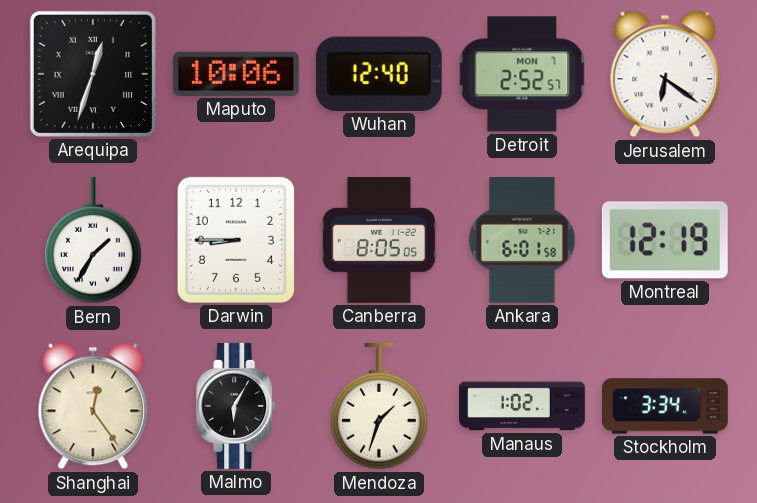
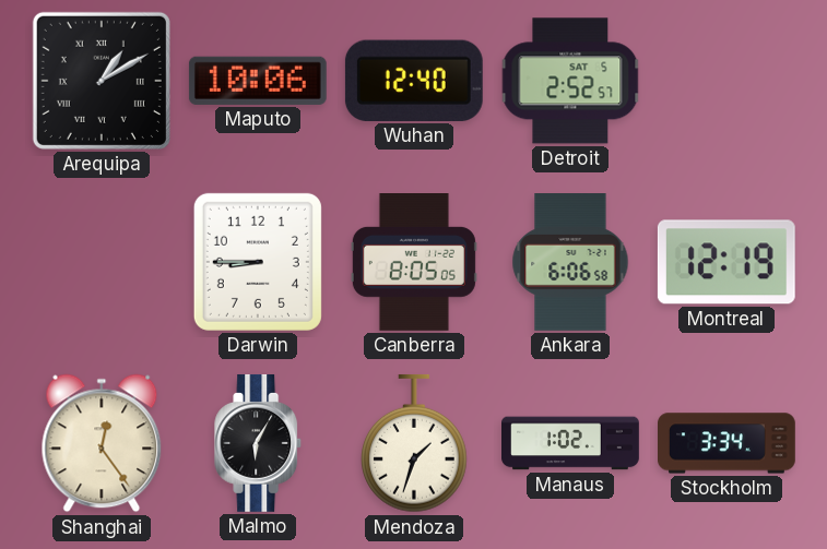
Arequipa: 12:33 -> 1:10 (102, 81)
Detroit date: MON 7 -> SAT 5 (570, 81)
Jerusalem: 6:21 -> none (665, 74)
Bern: 1:35 -> none (94, 240)
Ankara: 6:01 -> 6:06 (570, 263)
